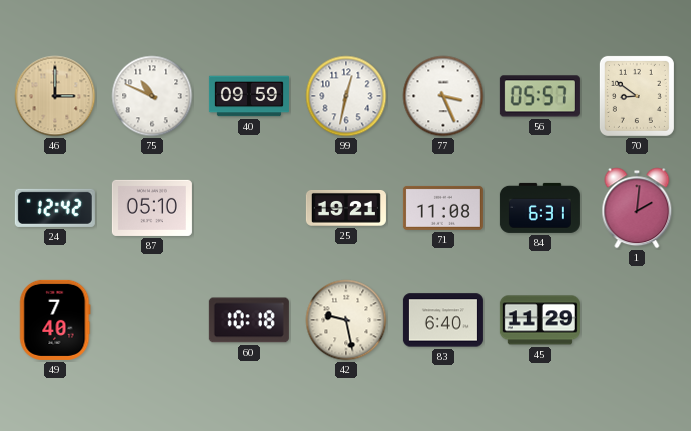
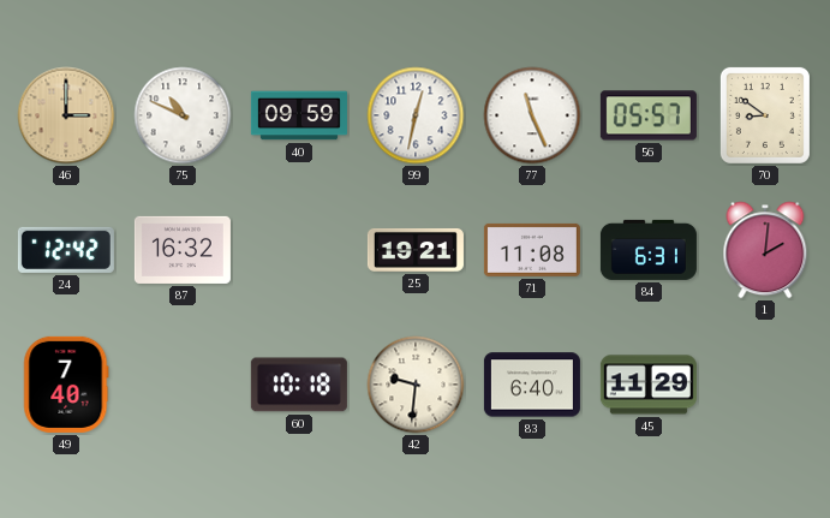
77: 3:26 -> 11:26 (532, 115)
87: 05:10 -> 16:32 (183, 250)
42: 9:28 -> 9:31 (416, 385)
